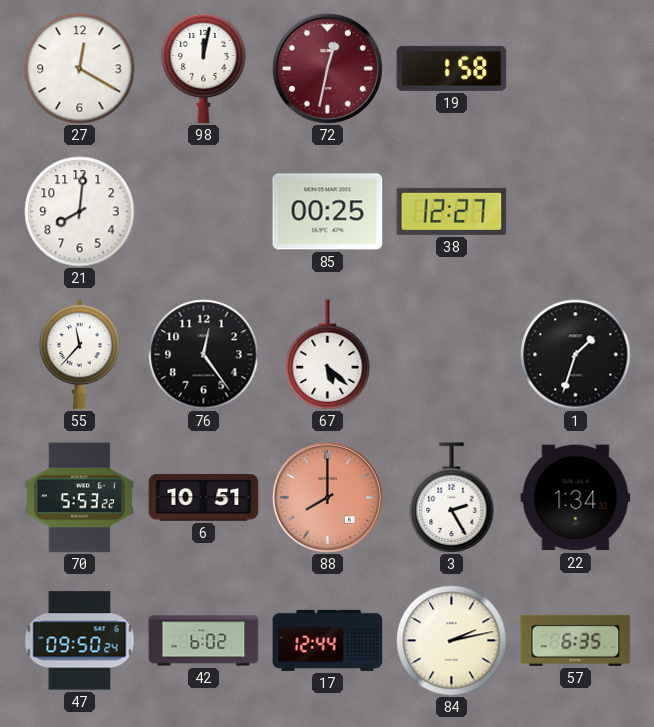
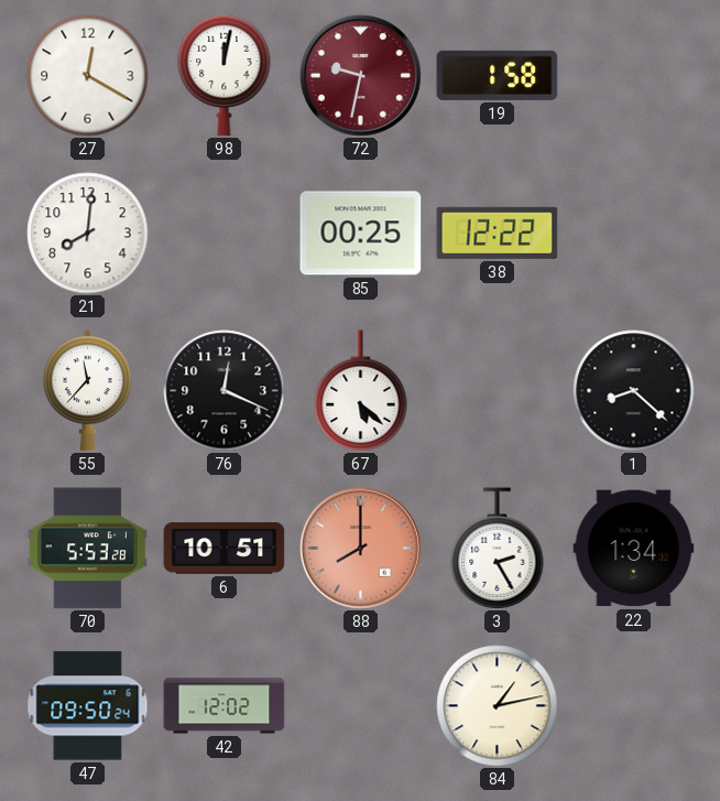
72: 12:32 -> 9:32 (360, 75)
38: 12:27 -> 12:22 (498, 232)
76: 12:24 -> 12:19 (225, 391)
1: 1:33 -> 8:22 (634, 391)
70: 5:53:22 -> 5:53:28 (87, 549)
42: 6:02 -> 12:02 (225, 706)
17: 12:44 -> none (328, 640)
84: 2:13 -> 1:13 (498, 706)
57: 6:35 -> none (576, 640)
